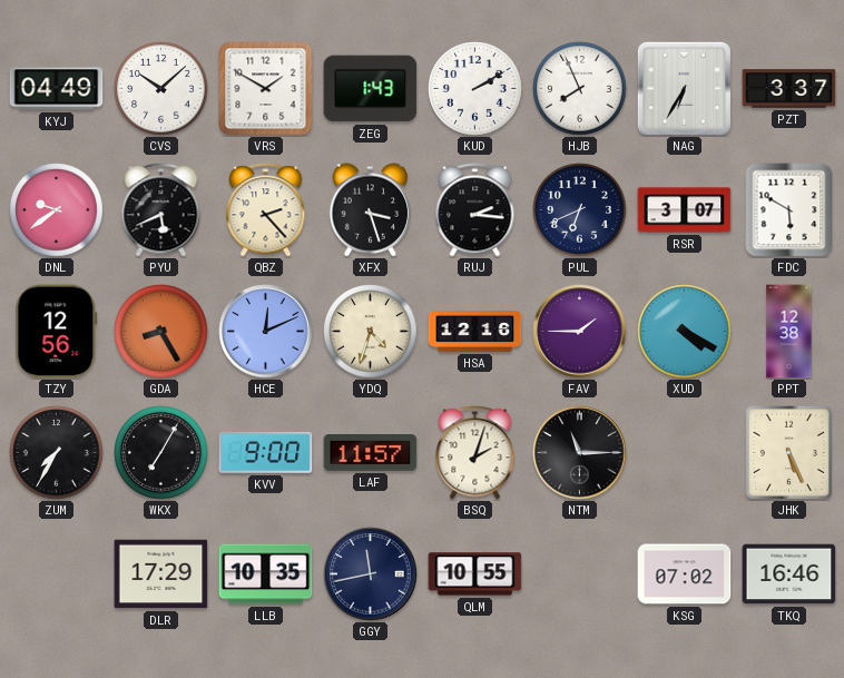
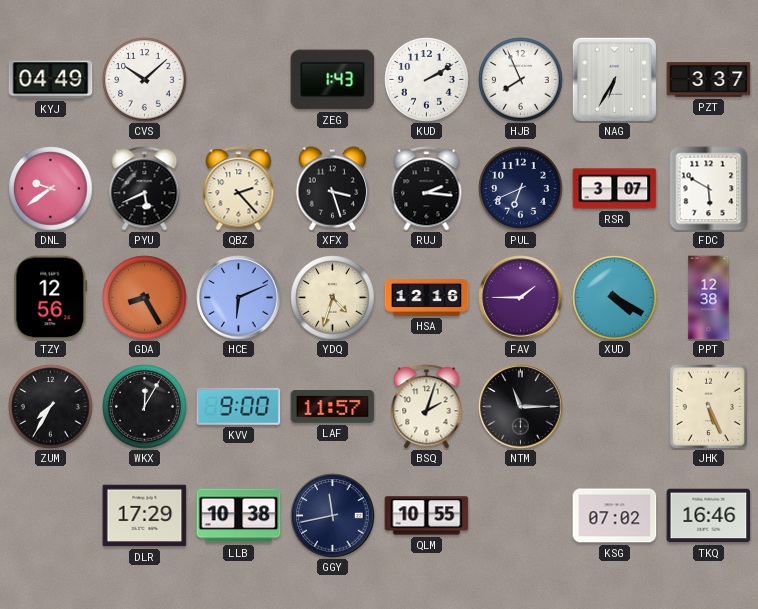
VRS: 1:50 -> none (266, 89)
HCE: 12:11 -> 6:11 (239, 298)
WKX: 7:05 -> 12:05 (145, 407)
LLB: 10:35 -> 10:38 (239, 516)
